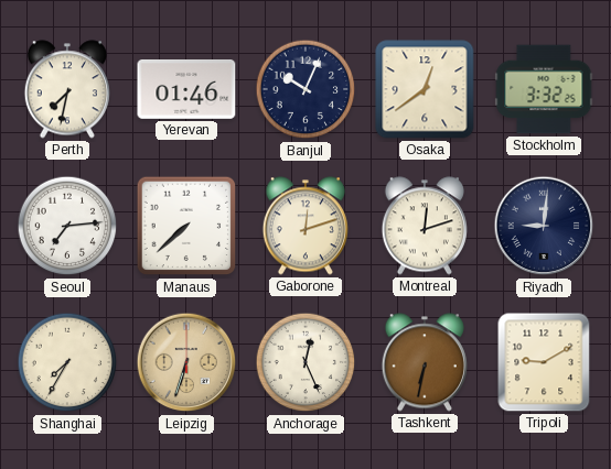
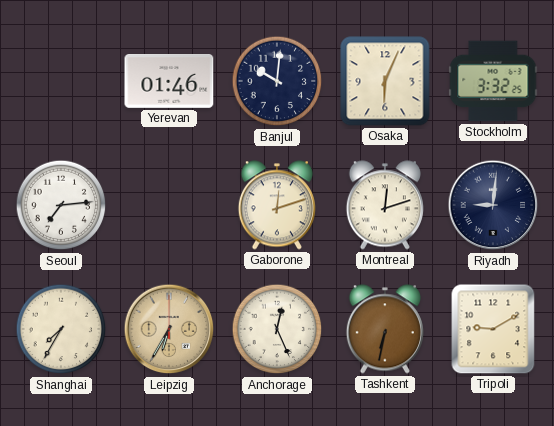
Perth: 7:32 -> none (67, 89)
Banjul: 10:04 -> 10:01 (277, 81)
Osaka: 12:39 -> 6:04 (385, 81)
Manaus: 7:38 -> none (186, 226)
Leipzig: 6:33 -> 6:35 (169, 329)
